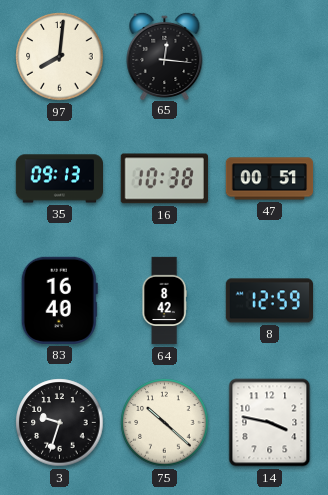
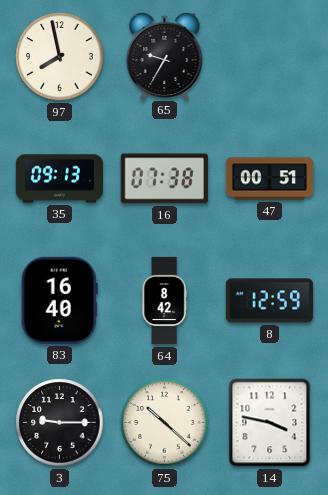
97: 8:01 -> 7:58 (60, 57)
65: 12:16 -> 9:35 (165, 55)
16: 10:38 -> 07:38 (164, 179)
3: 9:33 -> 9:15 (60, 423)
